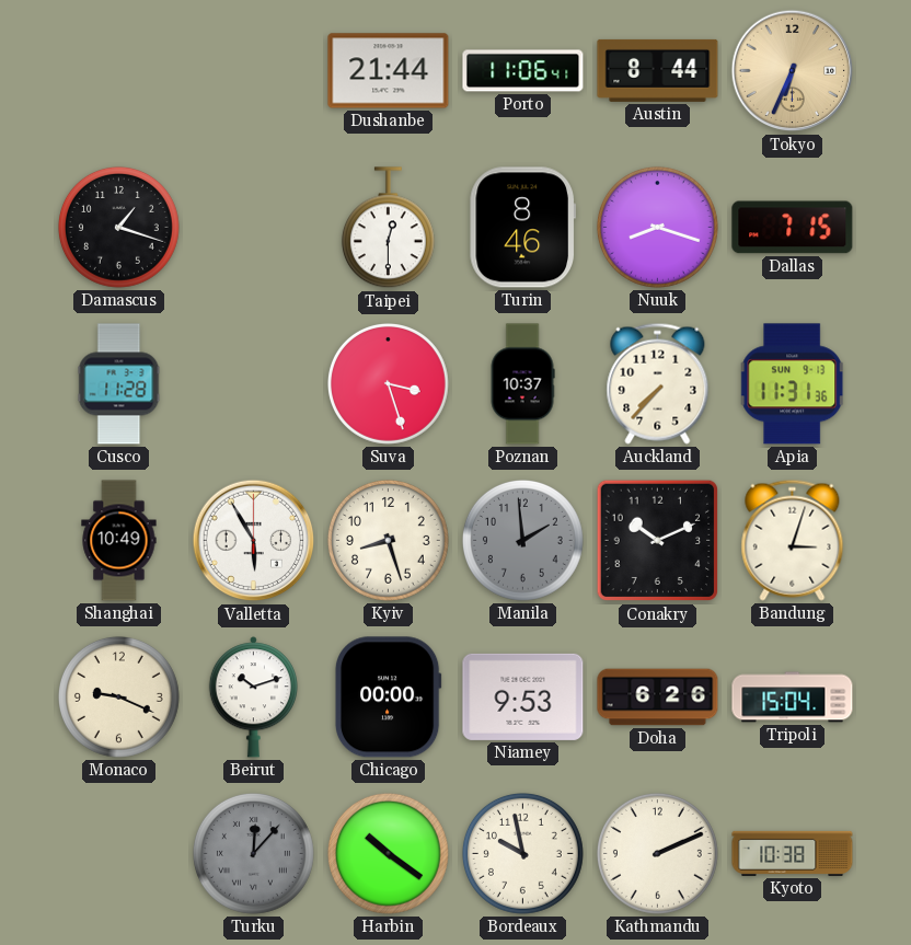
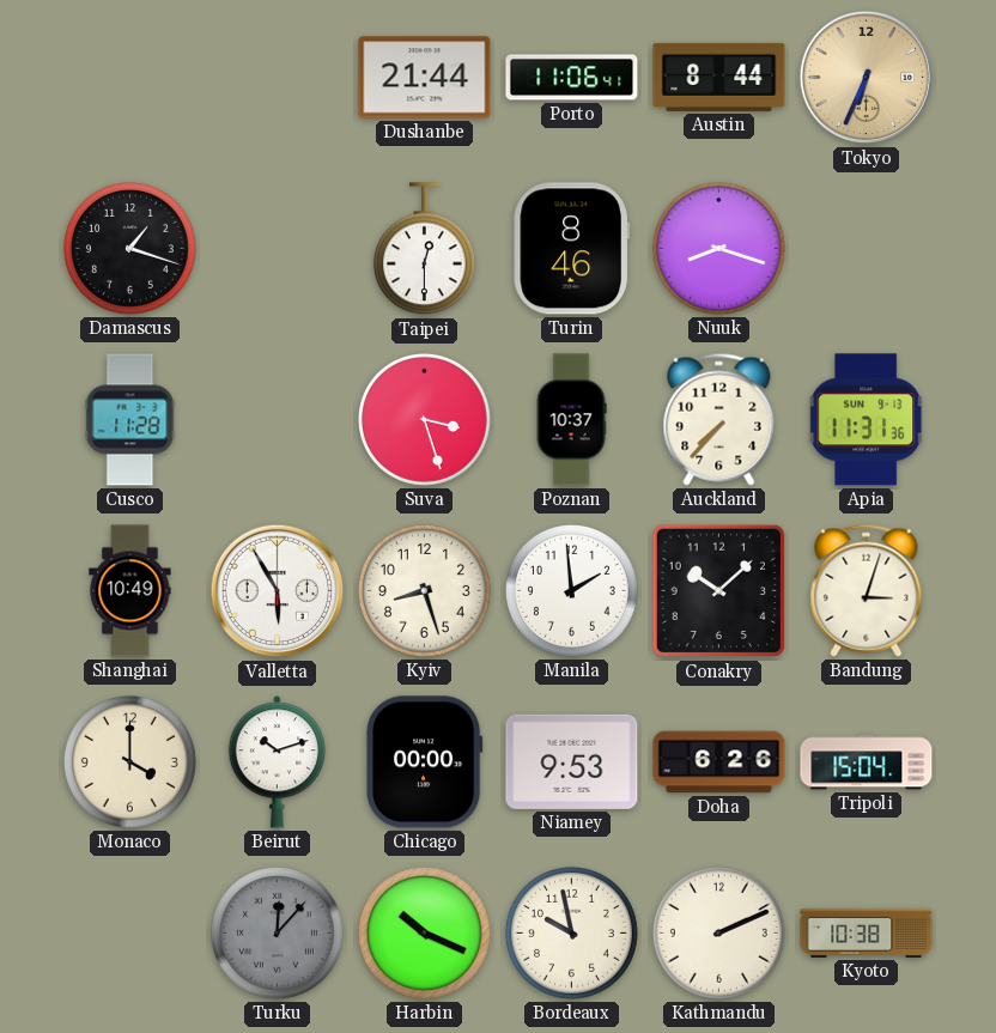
Dallas: 7:15 -> none (793, 228)
Manila dial: grey -> white (571, 590)
Conakry: 10:11 -> 10:08 (719, 591)
Monaco: 9:19 -> 4:00 (129, 761)
Harbin: 10:21 -> 10:19 (424, 932)
